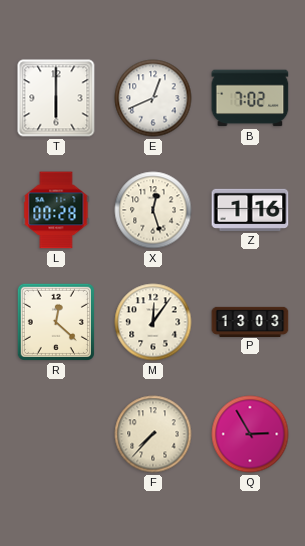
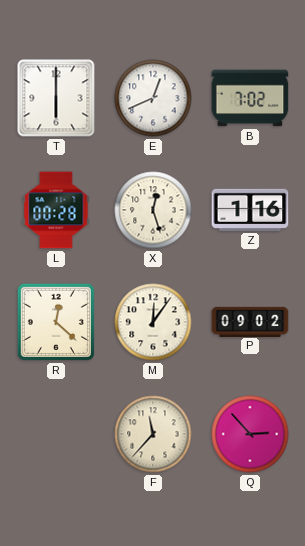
P: 13:03 -> 09:02 (250, 321)
F: 7:37 -> 11:37 (153, 434)
Q: 2:55 -> 2:53 (250, 434)
